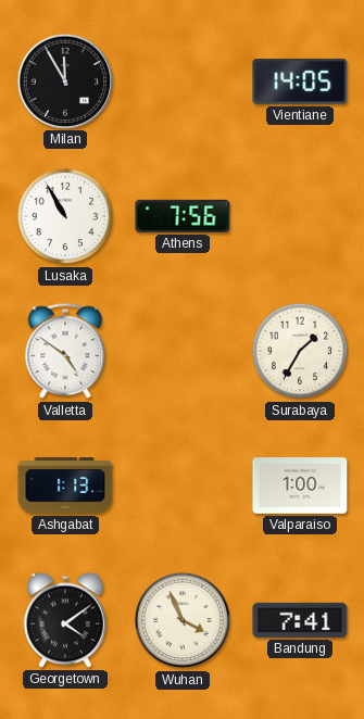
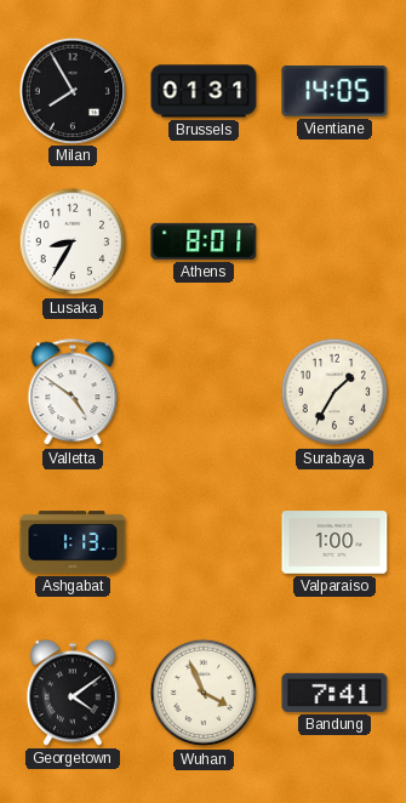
Milan: 11:55 -> 7:55 (72, 90)
Brussels: none -> 01:31 (204, 91)
Lusaka: 10:55 -> 8:35 (73, 241)
Athens: 7:56 -> 8:01 (204, 241)
